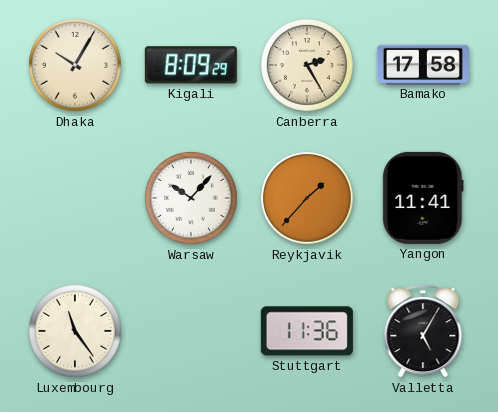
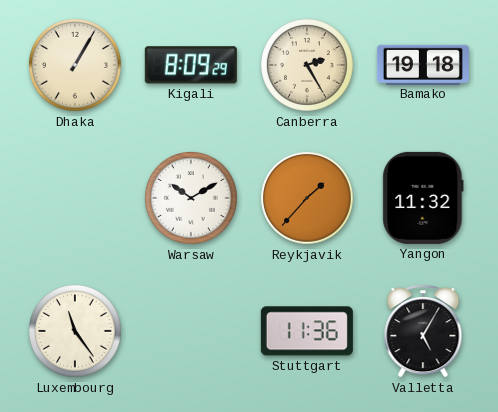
Dhaka: 10:05 -> 1:05 (75, 65)
Bamako: 17:58 -> 19:18 (423, 64)
Warsaw: 10:07 -> 10:10 (191, 198)
Yangon: 11:41 -> 11:32 (423, 198)
